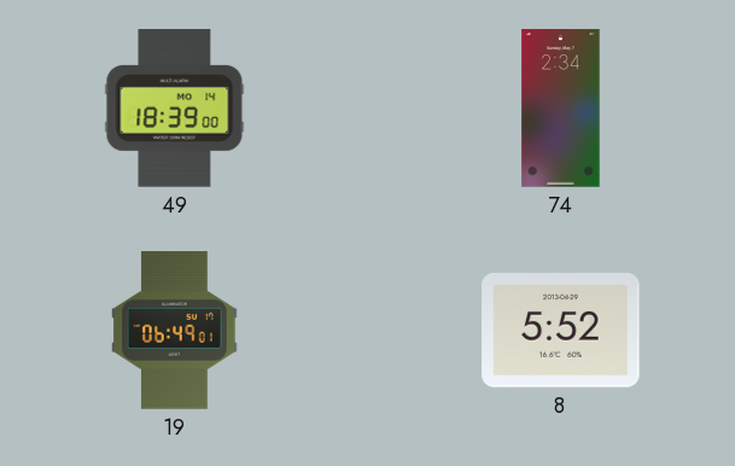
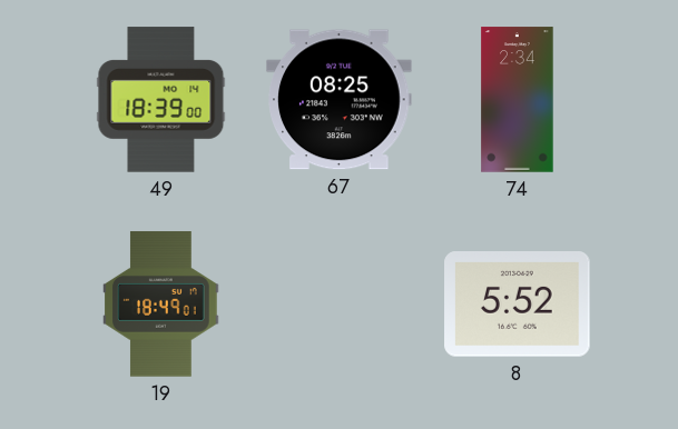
67: none -> 08:25 (340, 100)
19: 06:49 -> 18:49 (161, 305)
